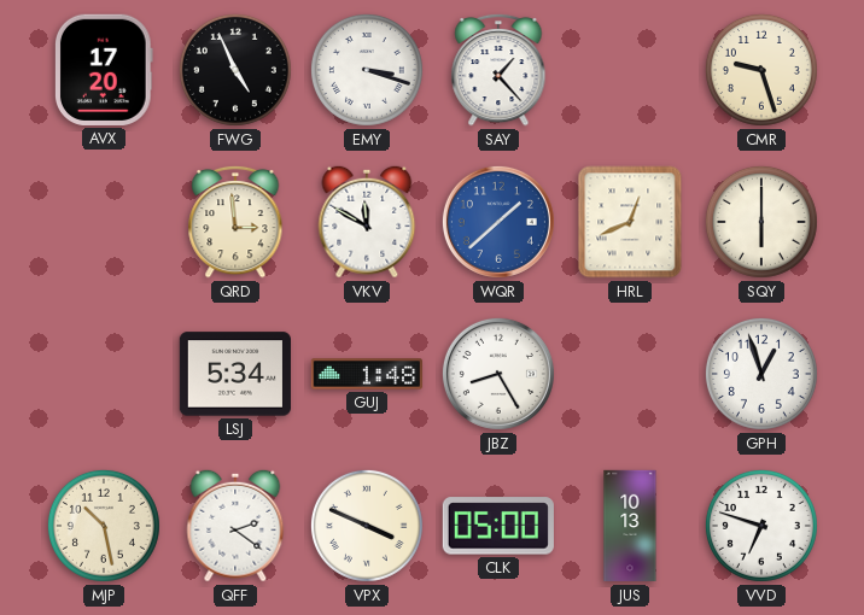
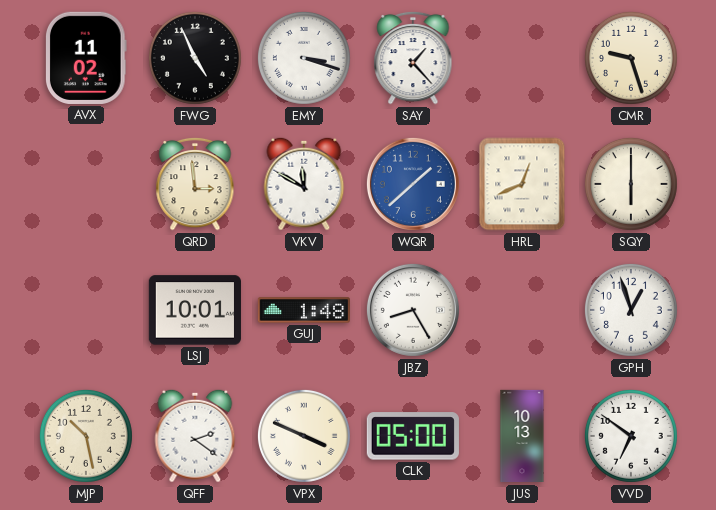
AVX: 17:20 -> 11:02 (86, 58)
LSJ: 5:34 -> 10:01 (195, 310)
VVD: 6:48 -> 6:51 (631, 436)
